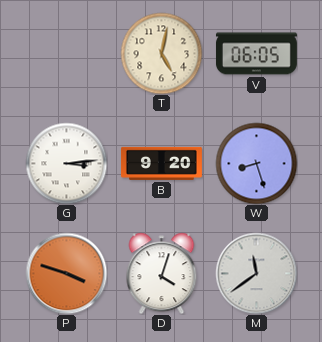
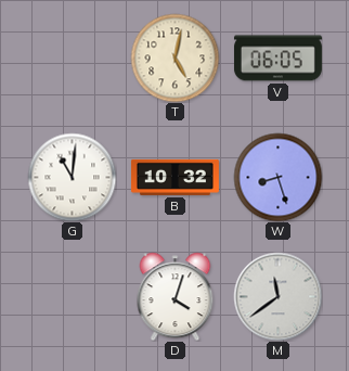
G: 3:14 -> 11:01 (72, 177)
B: 9:20 -> 10:32 (174, 177)
P: 3:48 -> none (66, 273)
